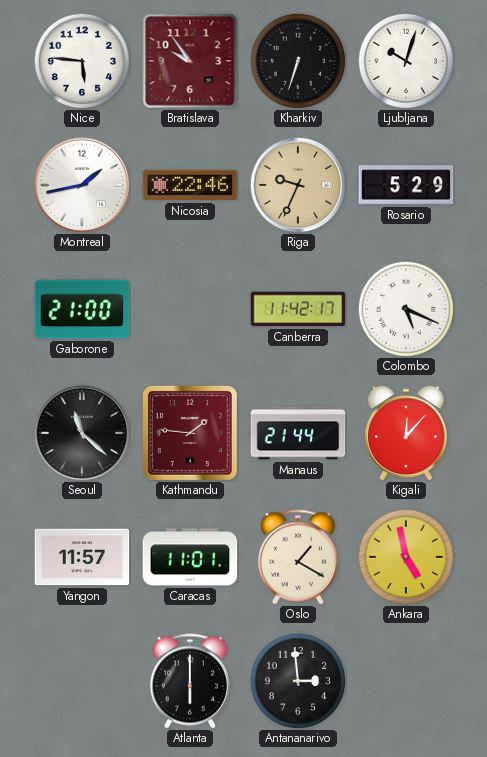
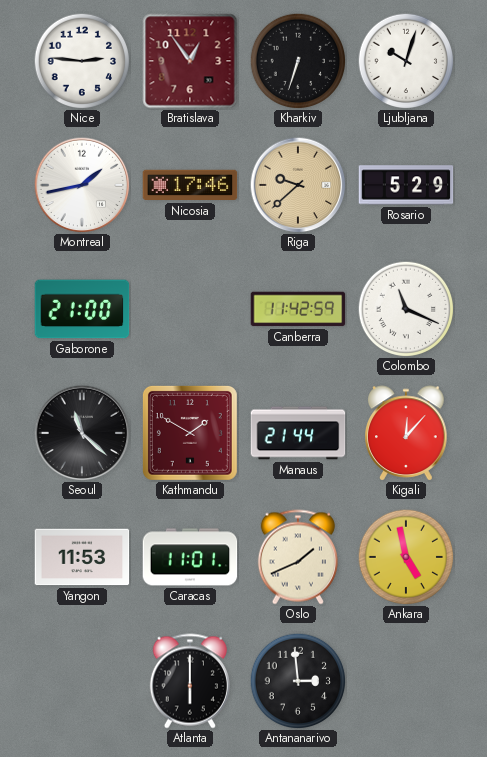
Nice: 5:46 -> 2:46 (82, 61)
Bratislava: 9:54 -> 12:54 (190, 61)
Nicosia: 22:46 -> 17:46 (190, 185)
Riga: 9:34 -> 9:38 (298, 185)
Canberra: 11:42:17 -> 11:42:59 (298, 309)
Colombo: 5:19 -> 11:19 (406, 309)
Kathmandu: 1:46 -> 1:50 (190, 433)
Yangon: 11:57 -> 11:53 (82, 557)
Oslo: 1:20 -> 1:41 (298, 557)
